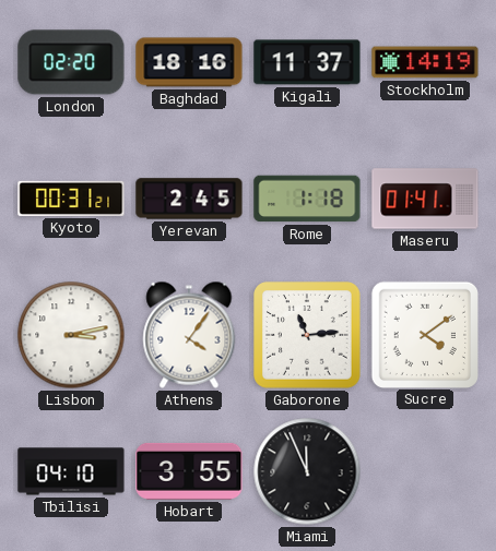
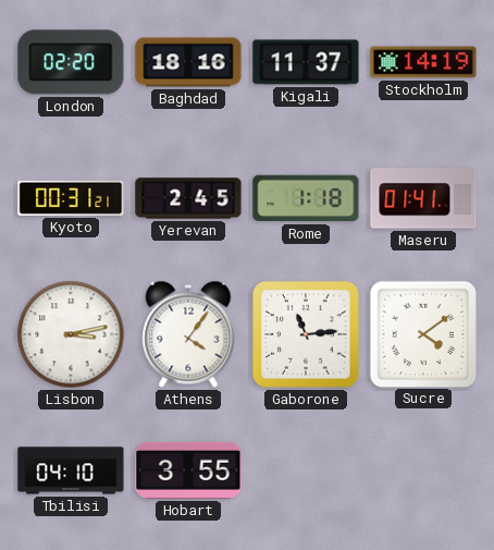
Miami: 11:56 -> none (307, 471)
